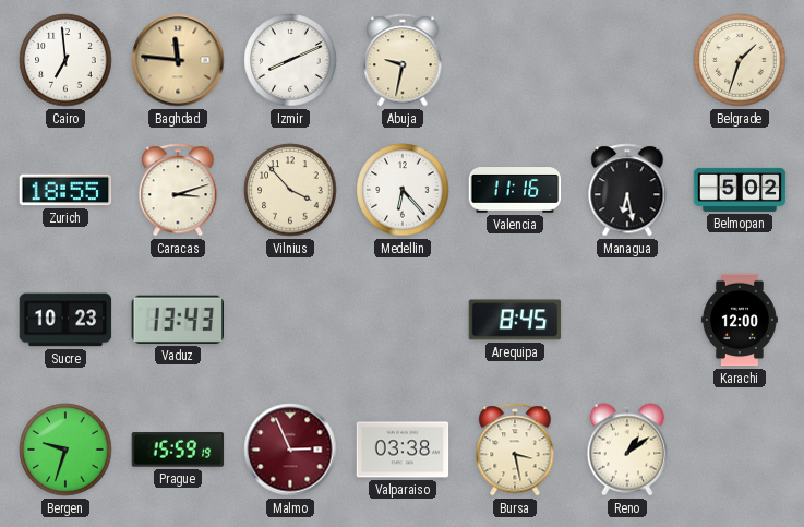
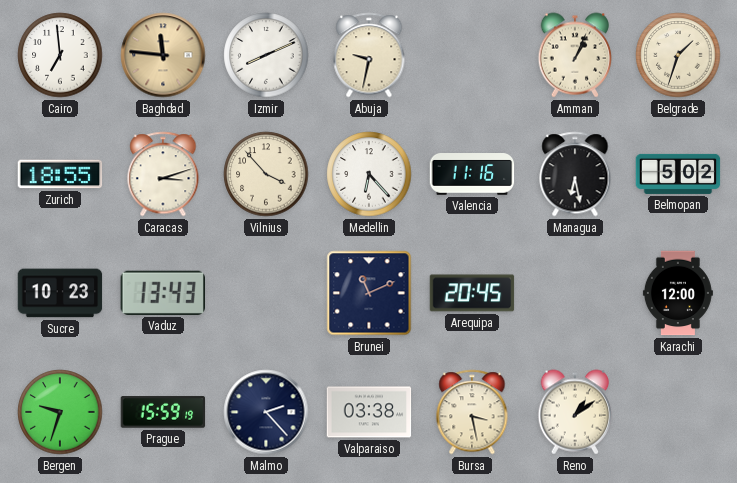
Amman: none -> 1:04 (575, 55)
Brunei: none -> 11:11 (369, 293)
Arequipa: 8:45 -> 20:45 (472, 293)
Malmo: 2:56 -> 2:23 (266, 412)
Malmo dial: burgundy -> navy (266, 412)
